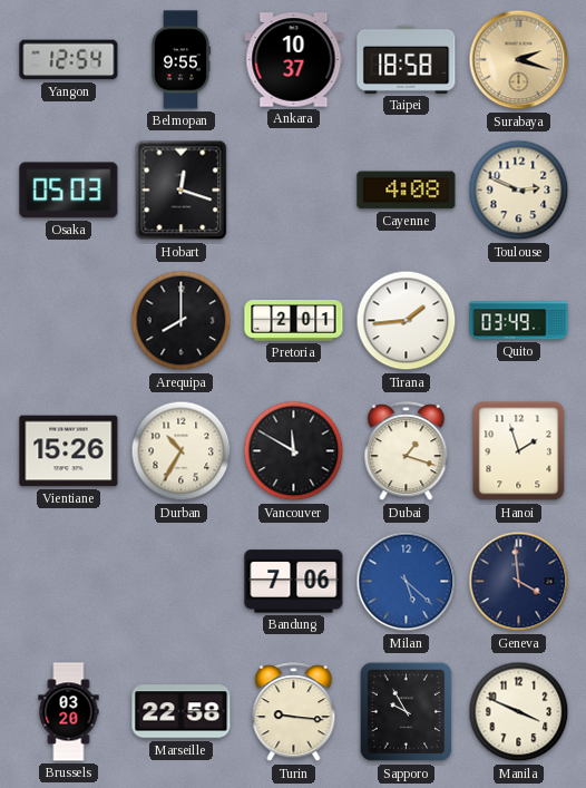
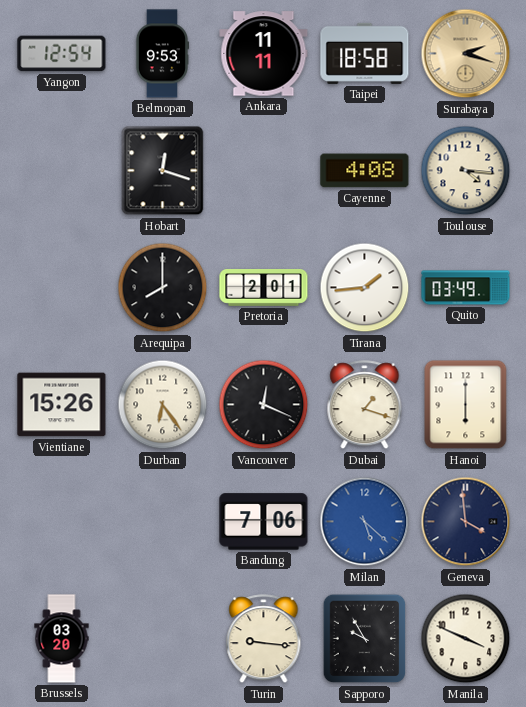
Belmopan: 9:55 -> 9:53 (162, 54)
Ankara: 10:37 -> 11:11 (264, 54)
Osaka: 05:03 -> none (69, 191)
Toulouse: 2:49 -> 4:16 (466, 171)
Durban: 10:35 -> 6:24 (163, 405)
Vancouver: 11:50 -> 12:19 (264, 405)
Hanoi: 1:57 -> 6:00 (466, 405)
Marseille: 22:58 -> none (182, 712)
